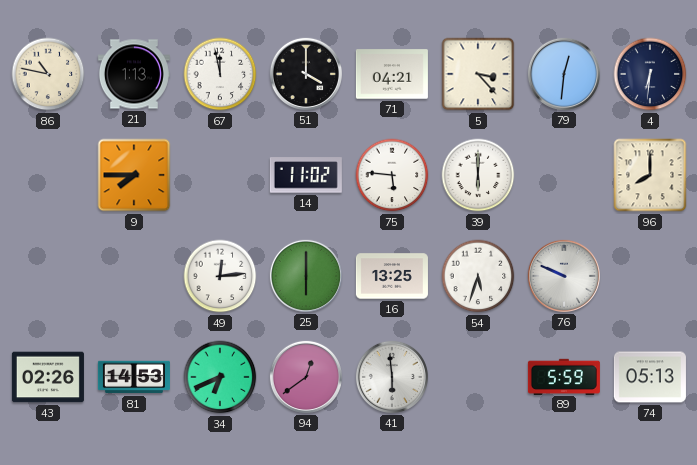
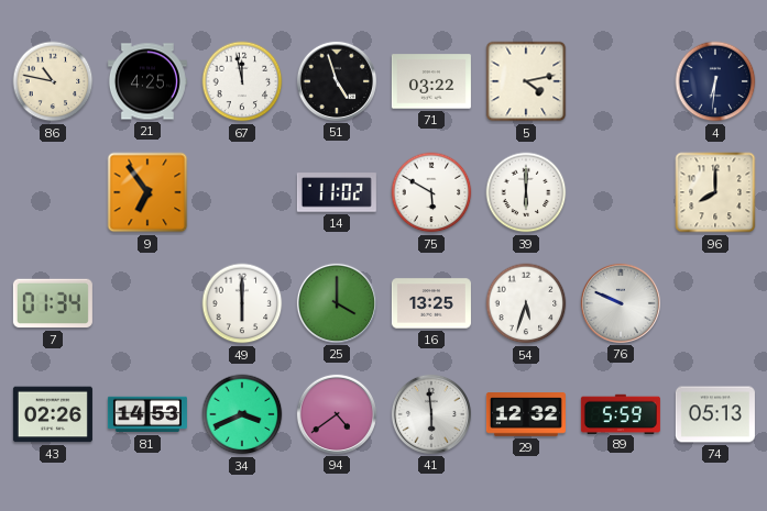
21: 1:13 -> 4:25 (147, 81)
51: 4:00 -> 4:57 (337, 81)
71: 04:21 -> 03:22 (431, 81)
5: 3:23 -> 4:13 (526, 81)
79: 12:31 -> none (564, 74)
9: 7:45 -> 6:54 (147, 192)
75: 5:46 -> 5:50 (431, 192)
7: none -> 01:34 (53, 303)
49: 12:14 -> 6:00 (242, 303)
25: 6:00 -> 4:00 (337, 303)
34: 6:41 -> 3:41 (242, 414)
94: 12:39 -> 4:39 (337, 414)
29: none -> 12:32 (526, 414)
